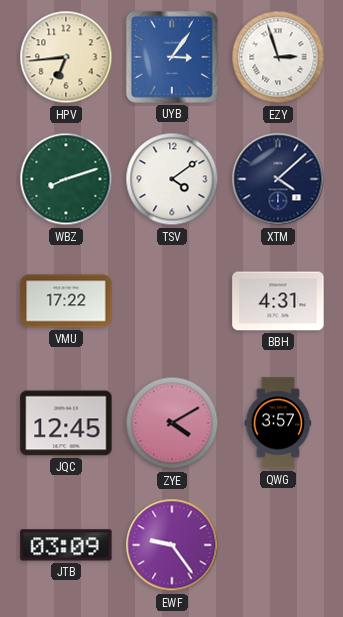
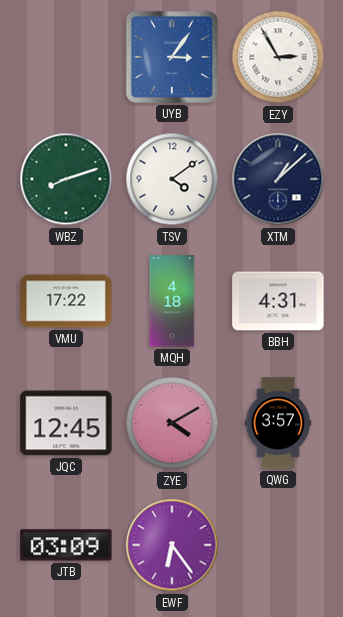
HPV: 6:44 -> none (66, 57)
EZY: 2:57 -> 2:55 (278, 57)
XTM: 4:08 -> 1:08 (278, 179)
MQH: none -> 4:18 (172, 301)
EWF: 9:24 -> 6:24 (172, 545)
